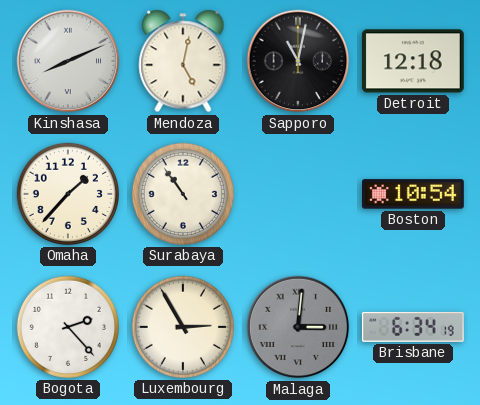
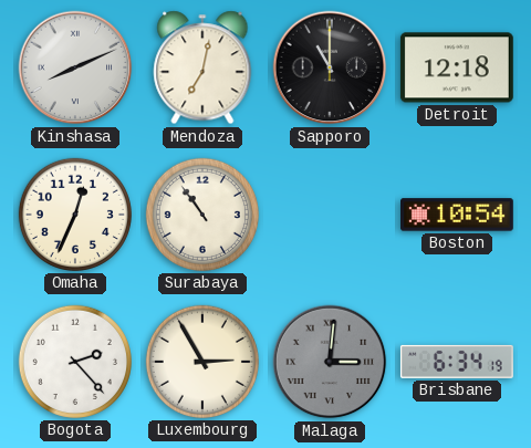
Mendoza: 5:02 -> 7:02 (202, 67)
Sapporo: 11:02 -> 11:00 (330, 67)
Omaha: 1:37 -> 12:34 (75, 215)
